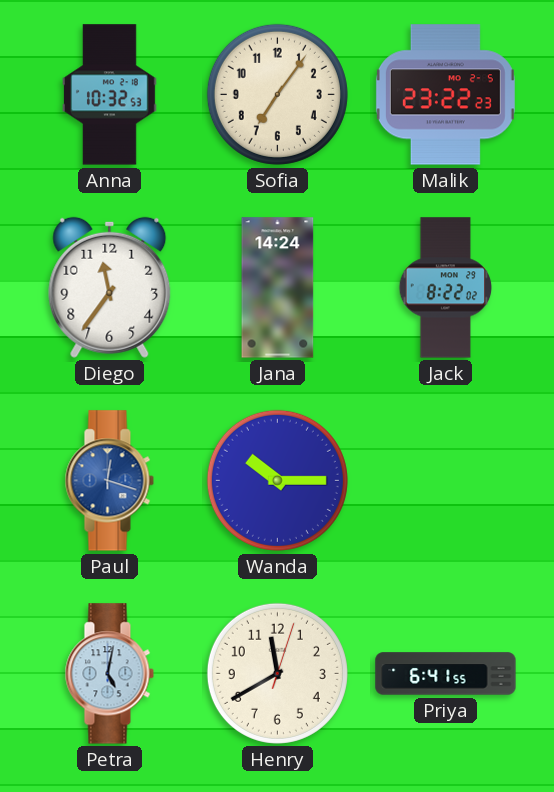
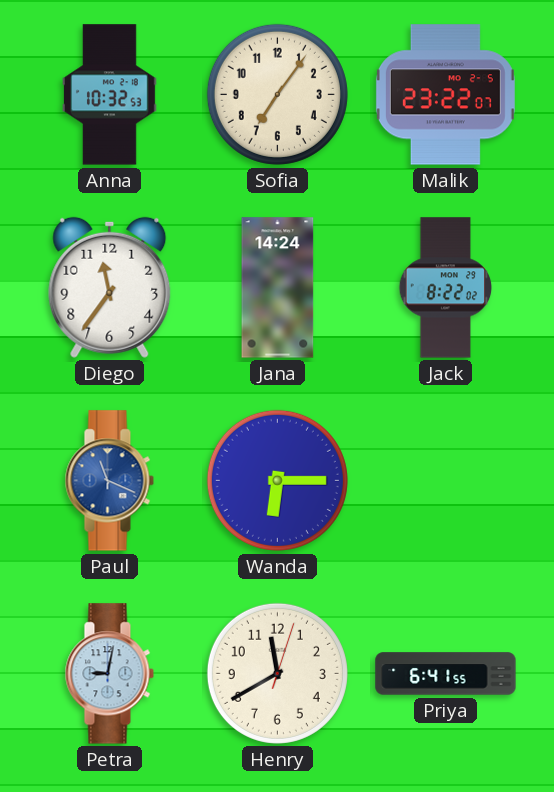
Malik: 23:22:23 -> 23:22:07 (445, 95)
Paul: 12:18 -> 11:19 (109, 481)
Wanda: 10:15 -> 6:15 (277, 480)
Petra: 5:02 -> 9:02 (109, 674)
